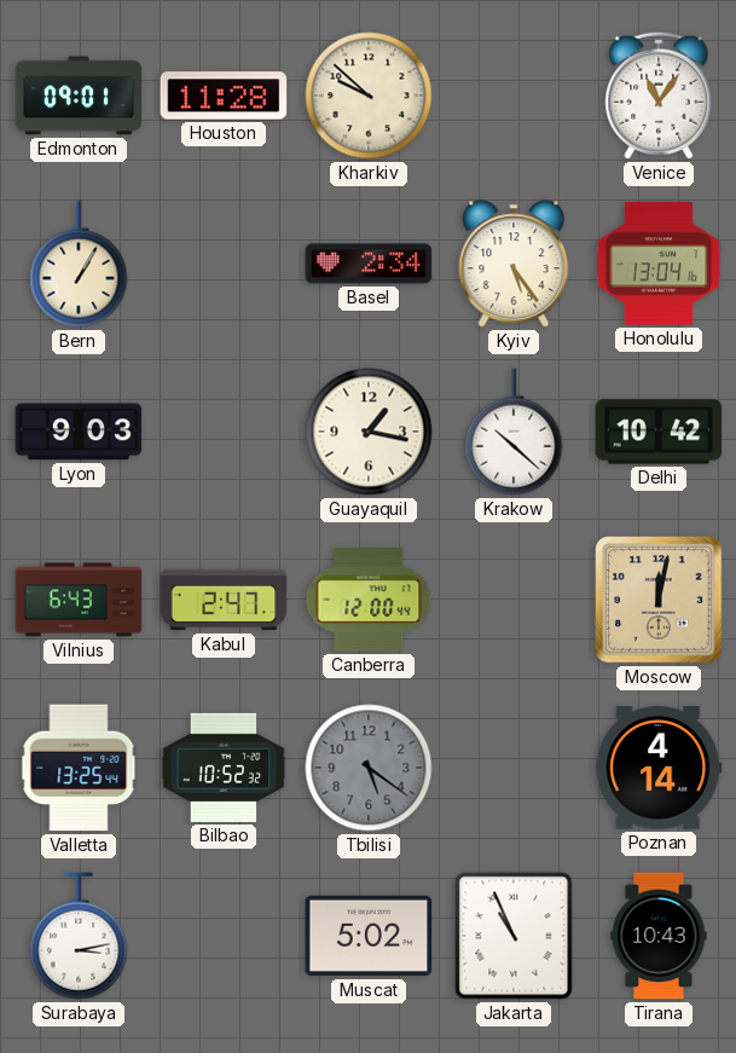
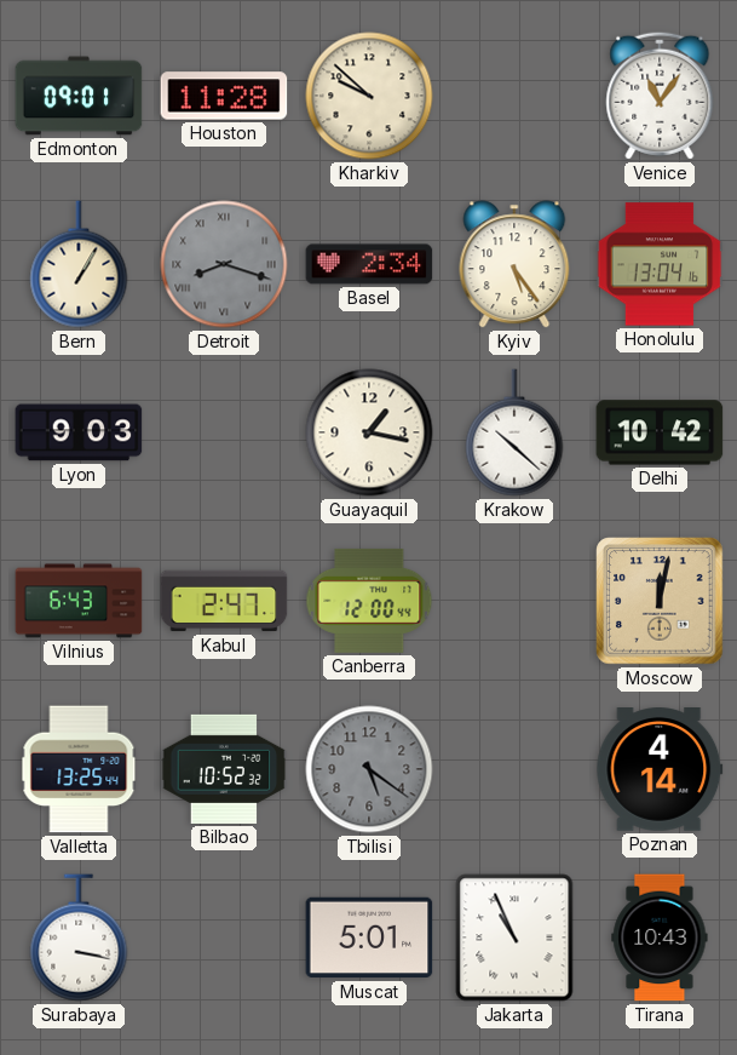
Detroit: none -> 8:18 (224, 264)
Surabaya: 3:13 -> 3:17 (79, 938)
Muscat: 5:02 -> 5:01 (369, 938)
